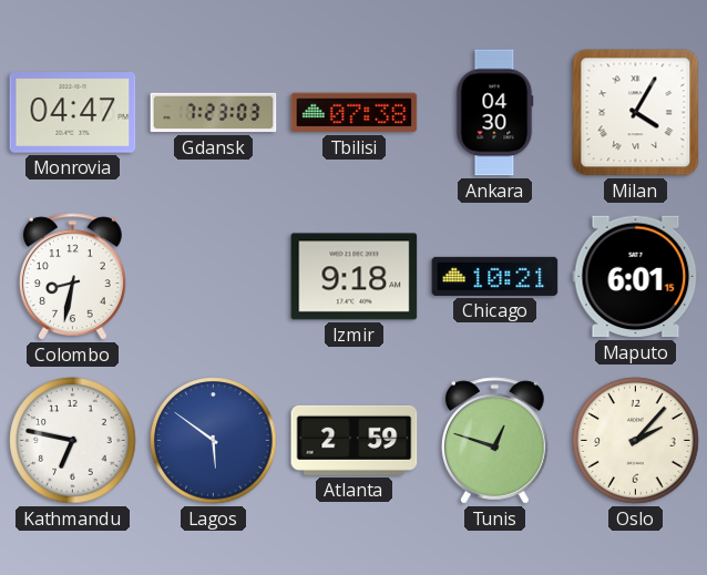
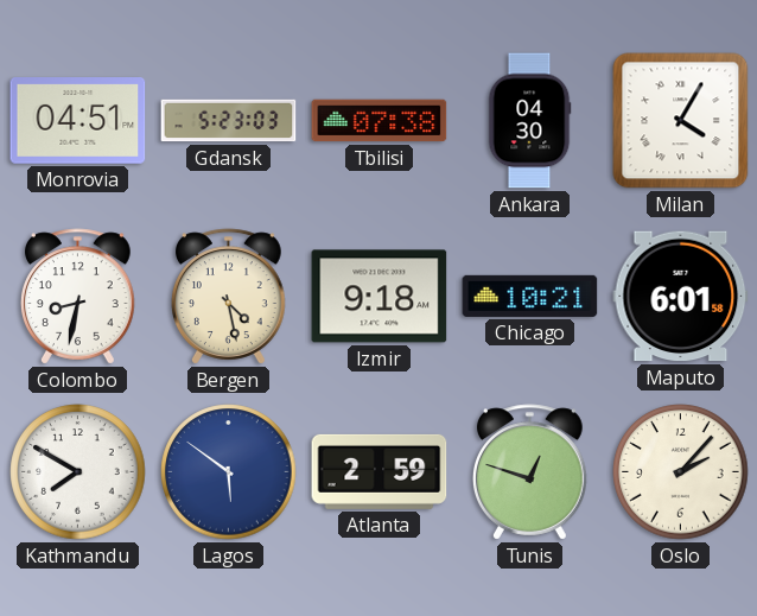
Monrovia: 04:47 -> 04:51 (78, 121)
Gdansk: 7:23 -> 5:23 (229, 121)
Bergen: none -> 4:28 (229, 297)
Maputo: 6:01:15 -> 6:01:58 (681, 297)
Kathmandu: 6:47 -> 7:50 (78, 472)
